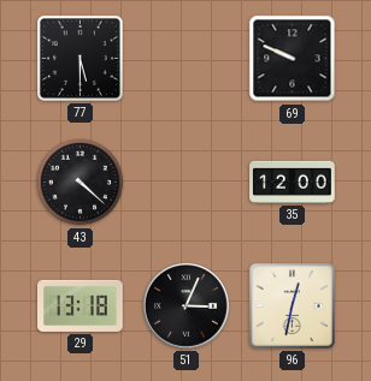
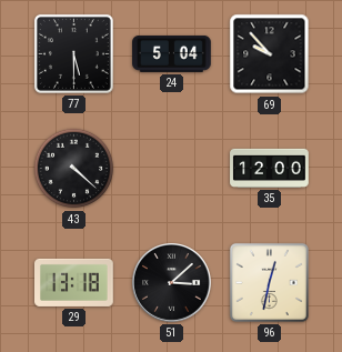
24: none -> 5:04 (172, 53)
69: 9:49 -> 9:53 (270, 54)
51: 3:04 -> 3:08 (172, 283)
